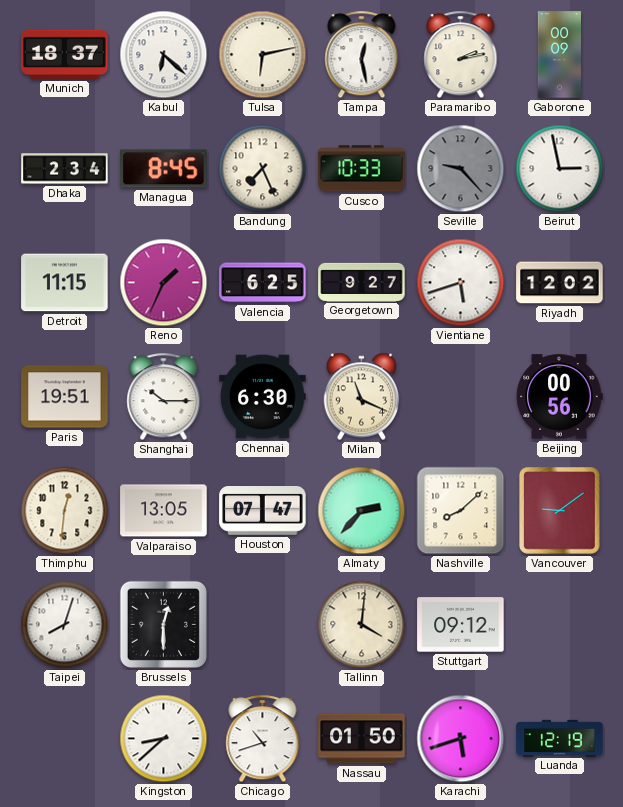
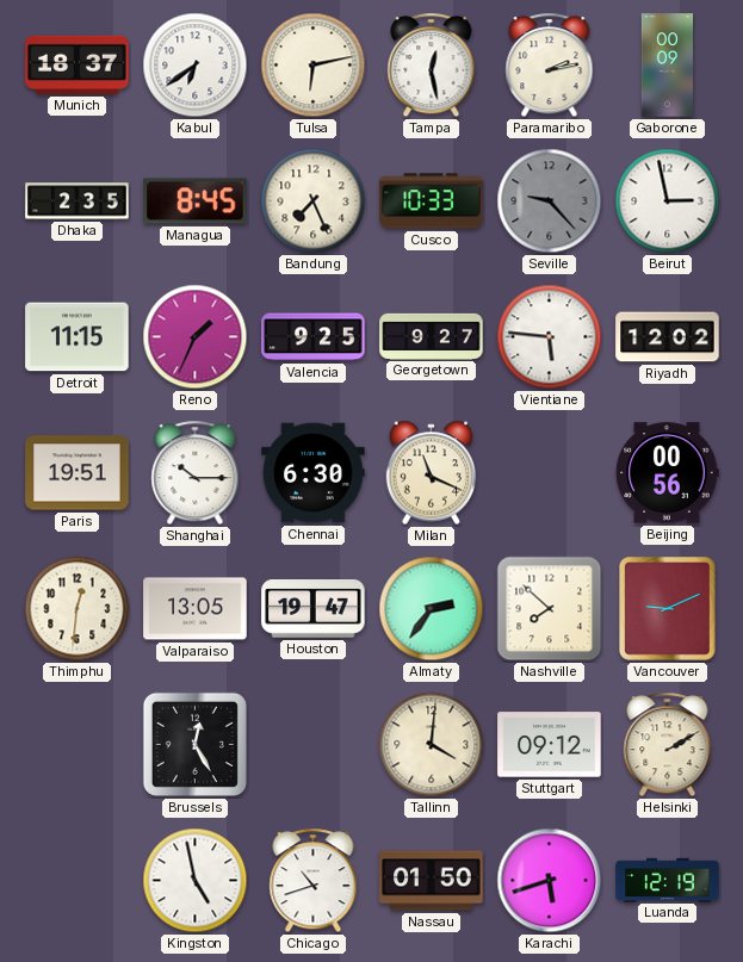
Kabul: 6:22 -> 6:39 (196, 66)
Dhaka: 2:34 -> 2:35 (78, 201)
Valencia: 6:25 -> 9:25 (314, 337)
Vientiane: 5:42 -> 5:46 (550, 337)
Houston: 07:47 -> 19:47 (314, 609)
Almaty: 2:37 -> 2:36 (432, 609)
Nashville: 8:08 -> 7:52 (550, 609)
Vancouver: 9:09 -> 9:11 (668, 609)
Taipei: 8:03 -> none (65, 625)
Brussels: 12:30 -> 12:25 (194, 744)
Helsinki: none -> 2:10 (668, 745)
Kingston: 8:38 -> 4:58 (196, 881)
